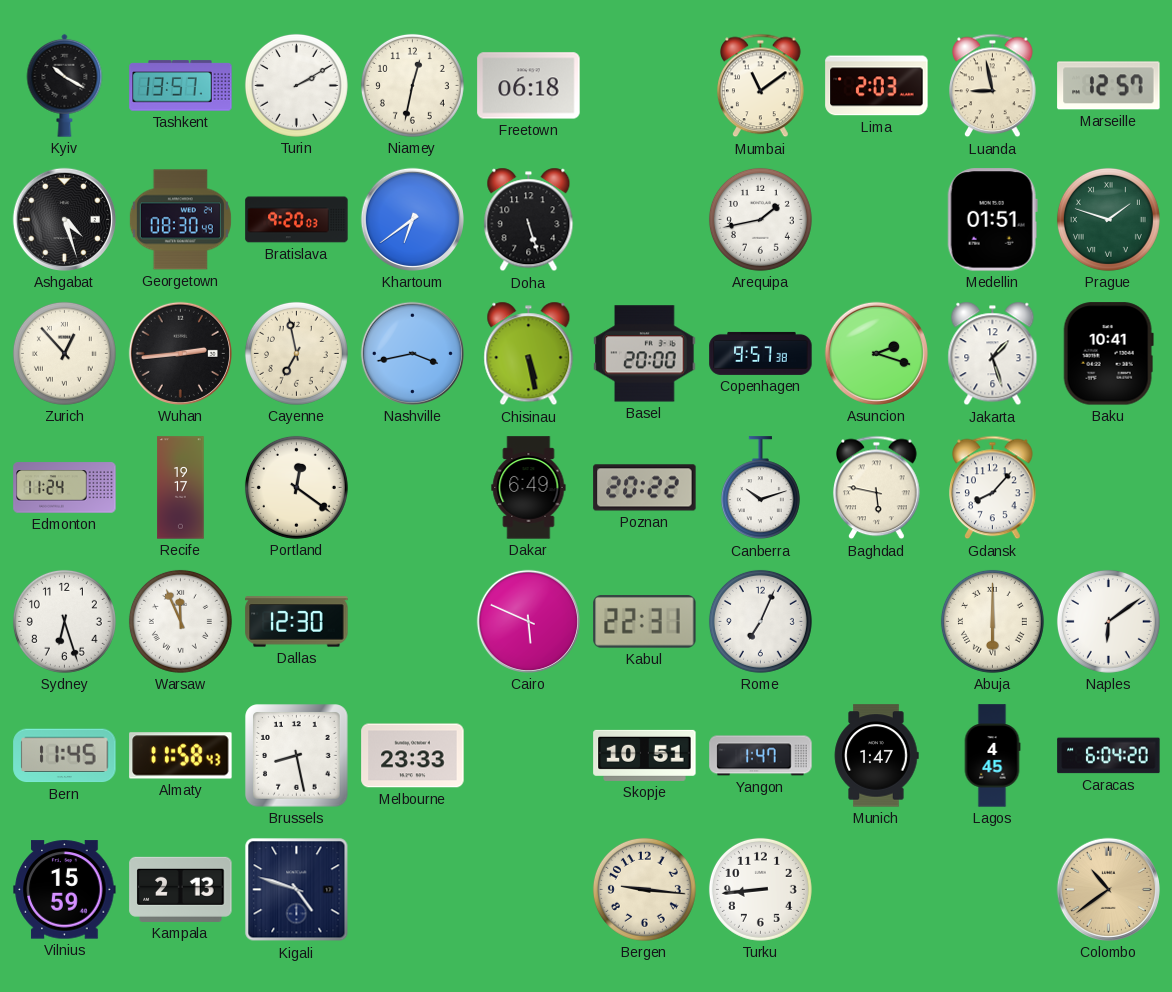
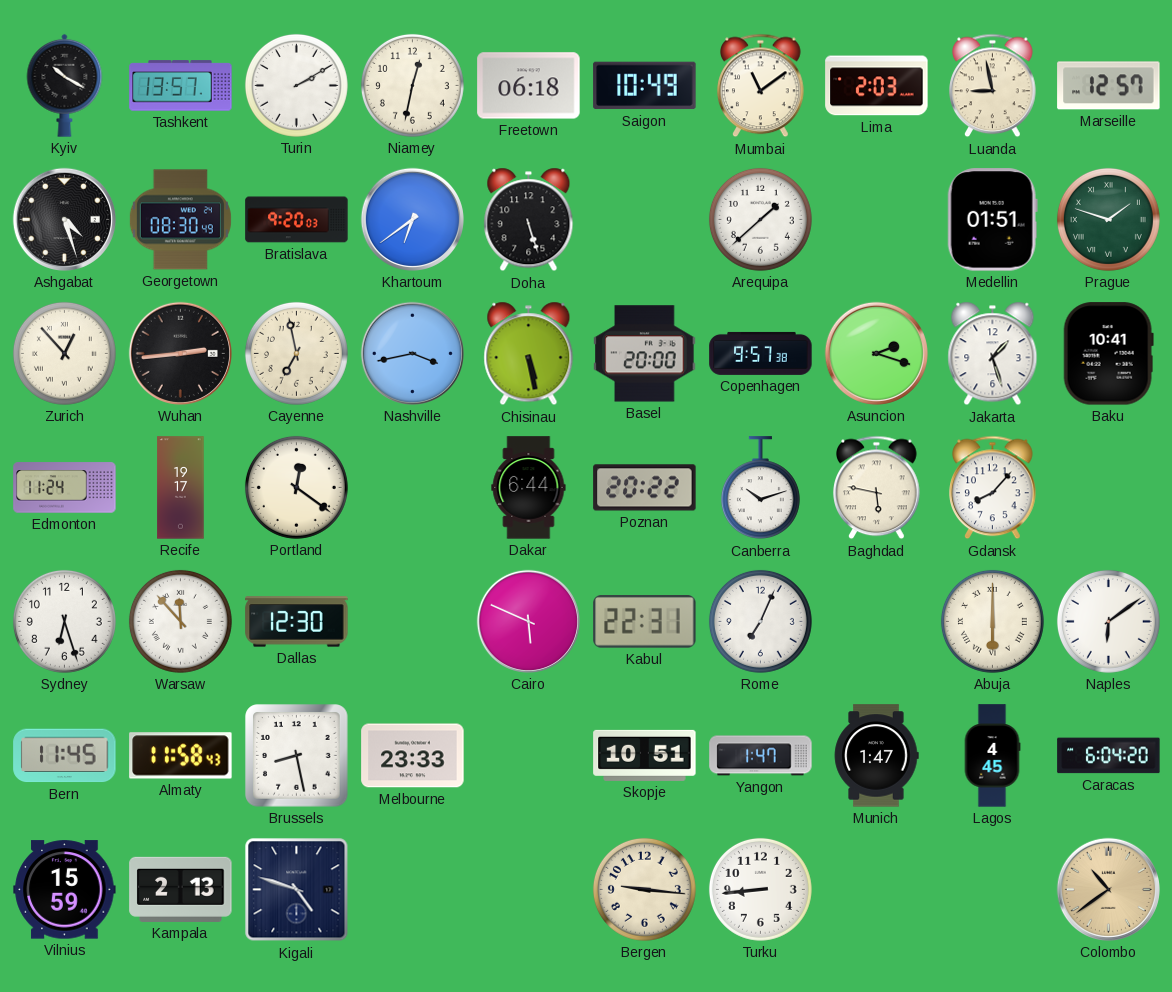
Saigon: none -> 10:49 (645, 86)
Arequipa: 1:43 -> 1:38 (760, 219)
Dakar: 6:49 -> 6:44 (529, 488)
Warsaw: 11:56 -> 11:53 (180, 621)
